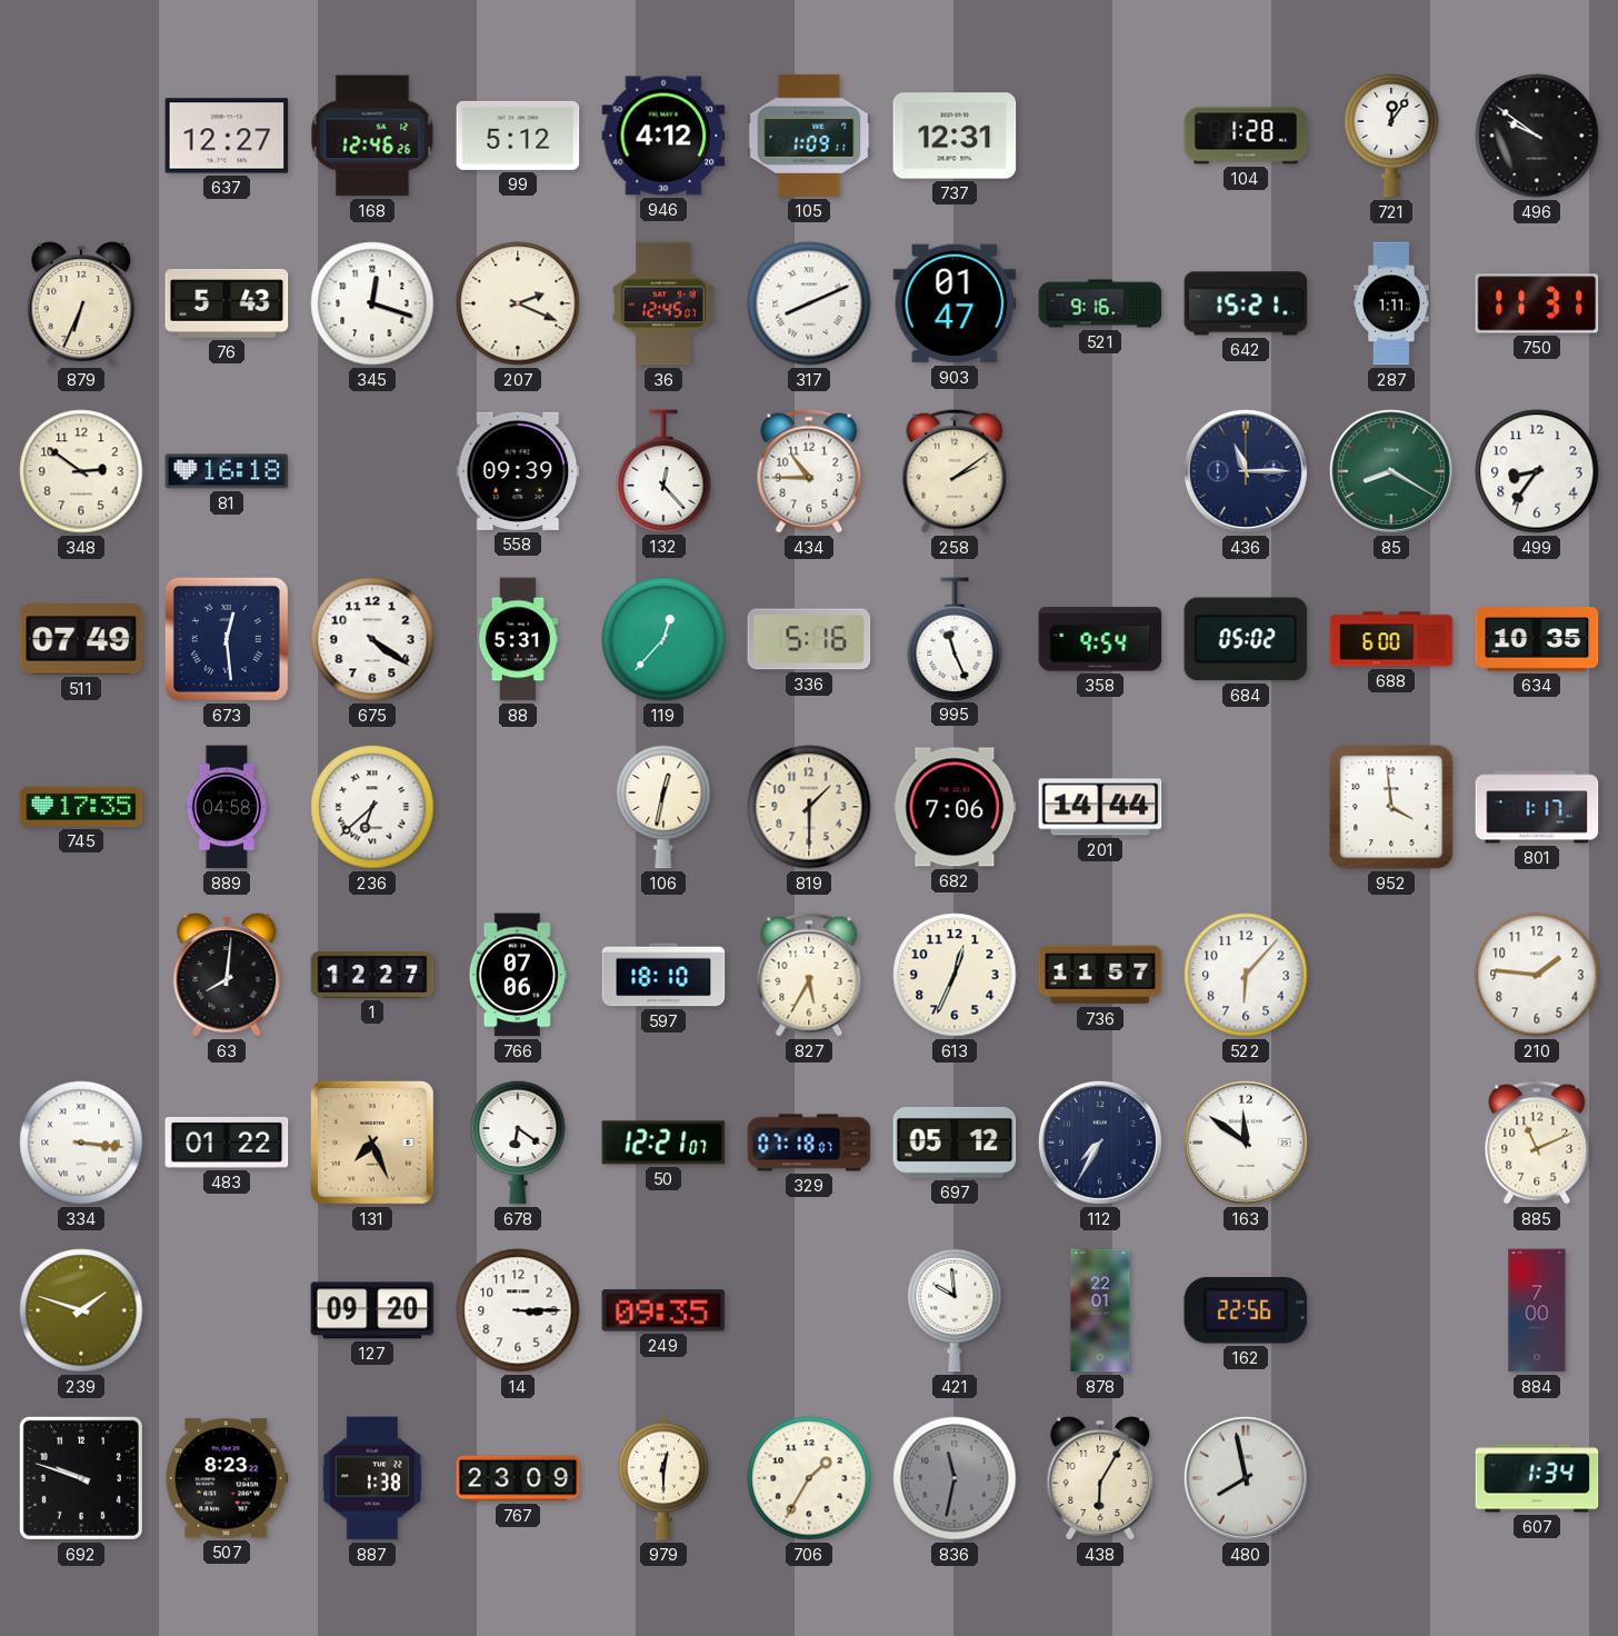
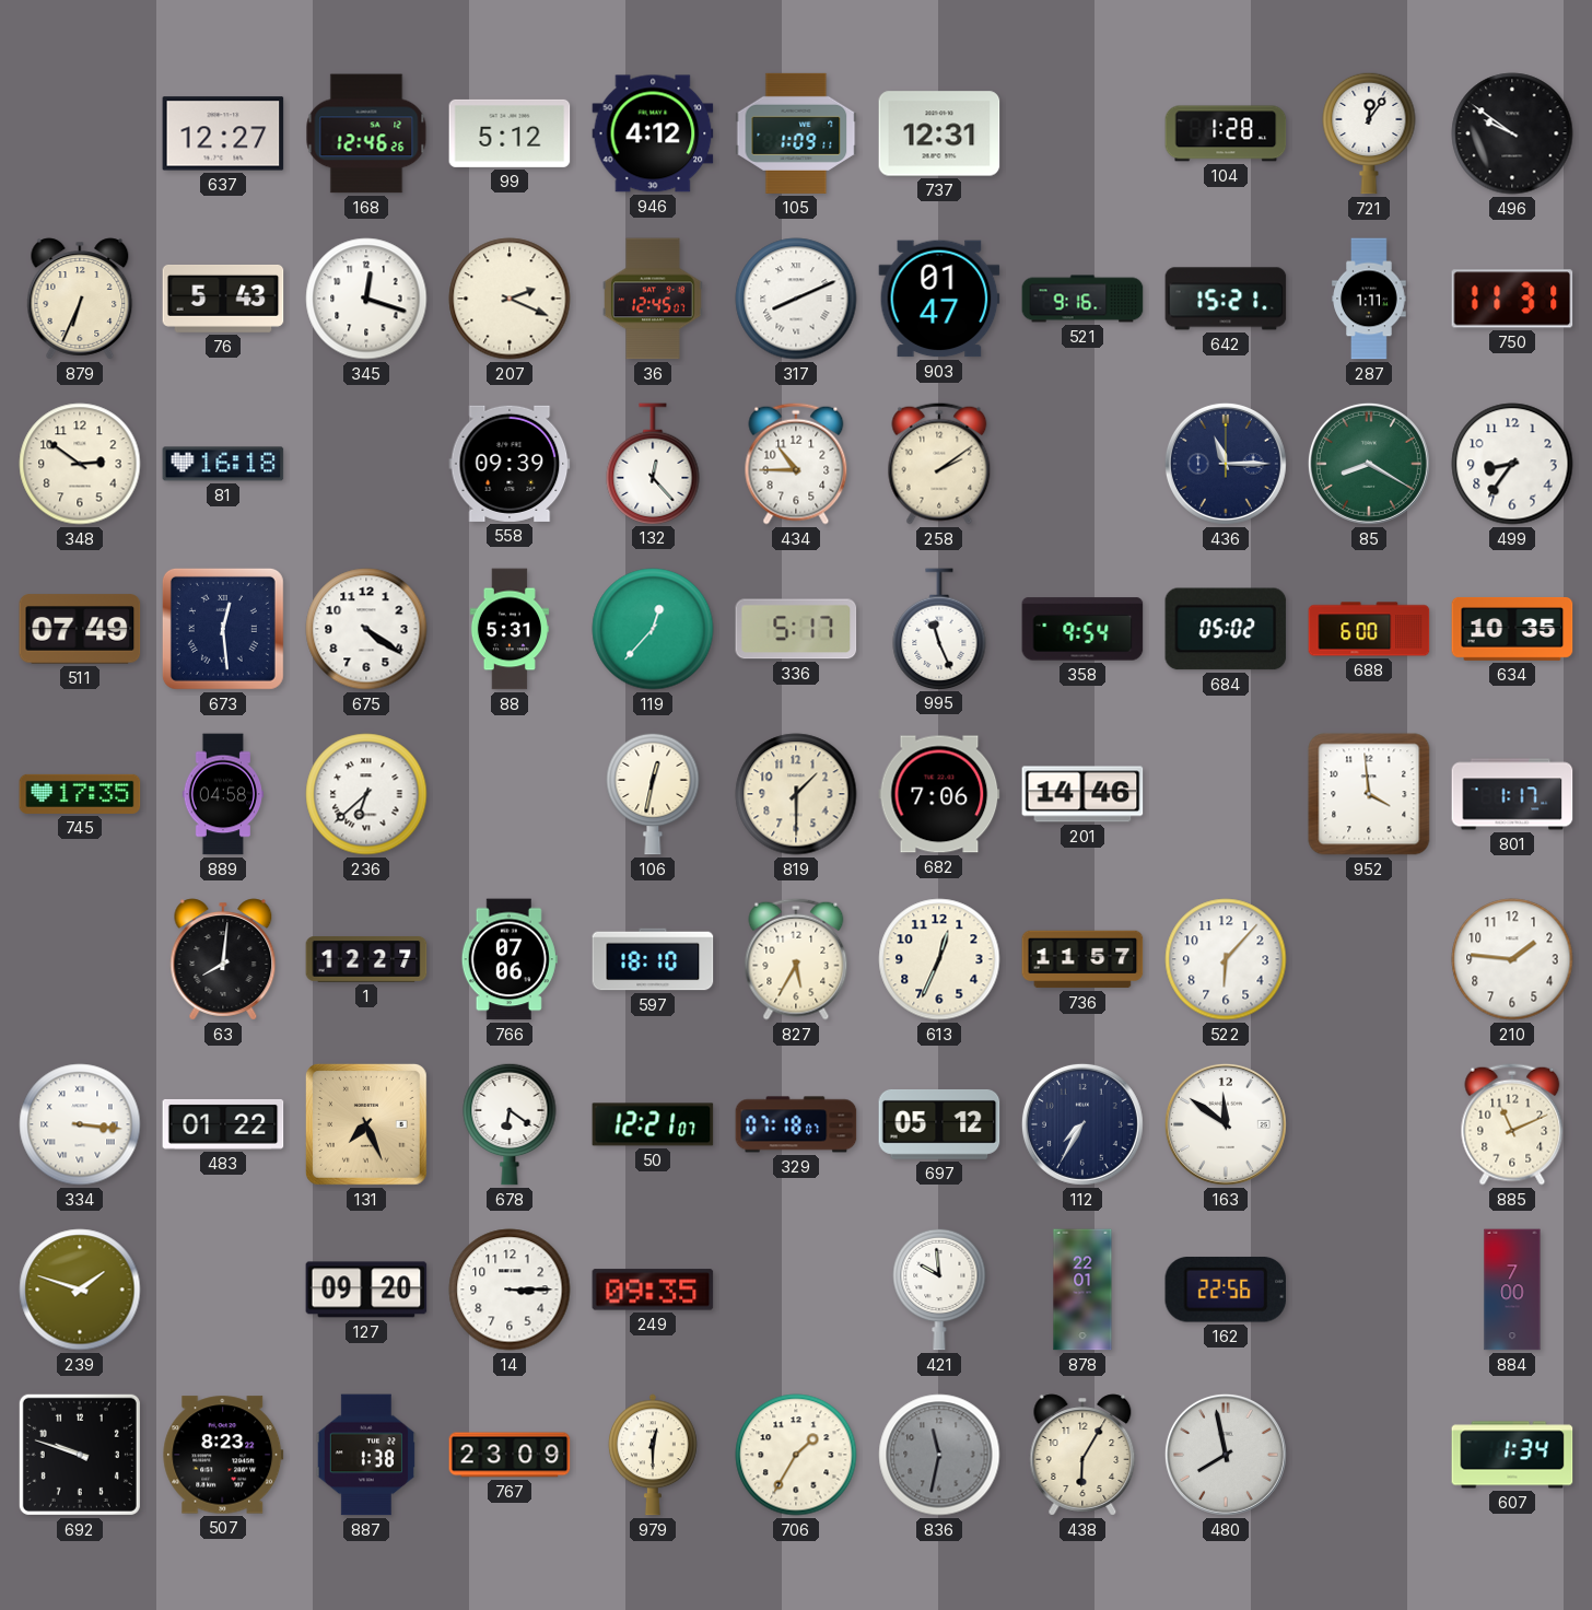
336: 5:16 -> 5:17 (796, 629)
201: 14:44 -> 14:46 (1082, 794)
